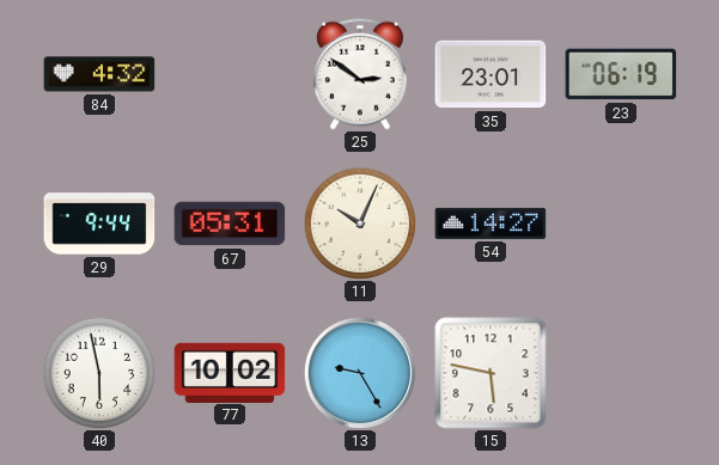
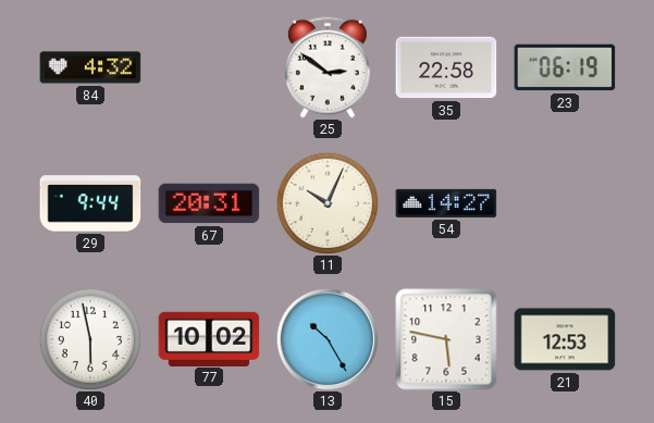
35: 23:01 -> 22:58 (446, 67)
67: 05:31 -> 20:31 (209, 203)
13: 9:25 -> 10:25 (328, 339)
21: none -> 12:53 (565, 339)
